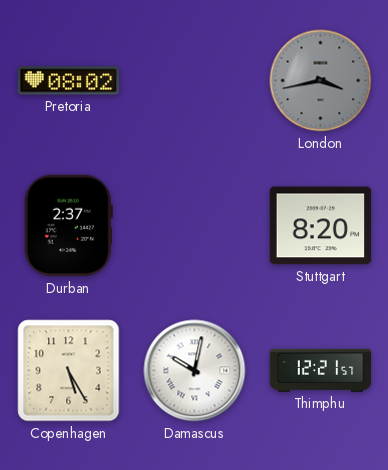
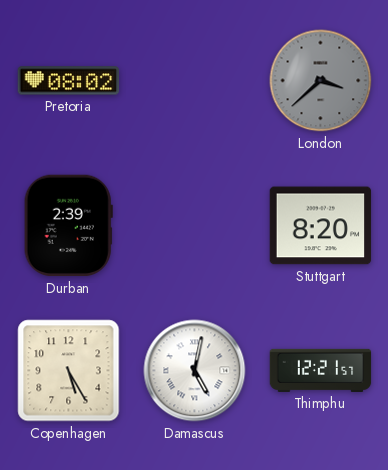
London: 3:43 -> 3:38 (321, 81)
Durban: 2:37 -> 2:39 (68, 226)
Damascus: 10:02 -> 5:02 (195, 371)
